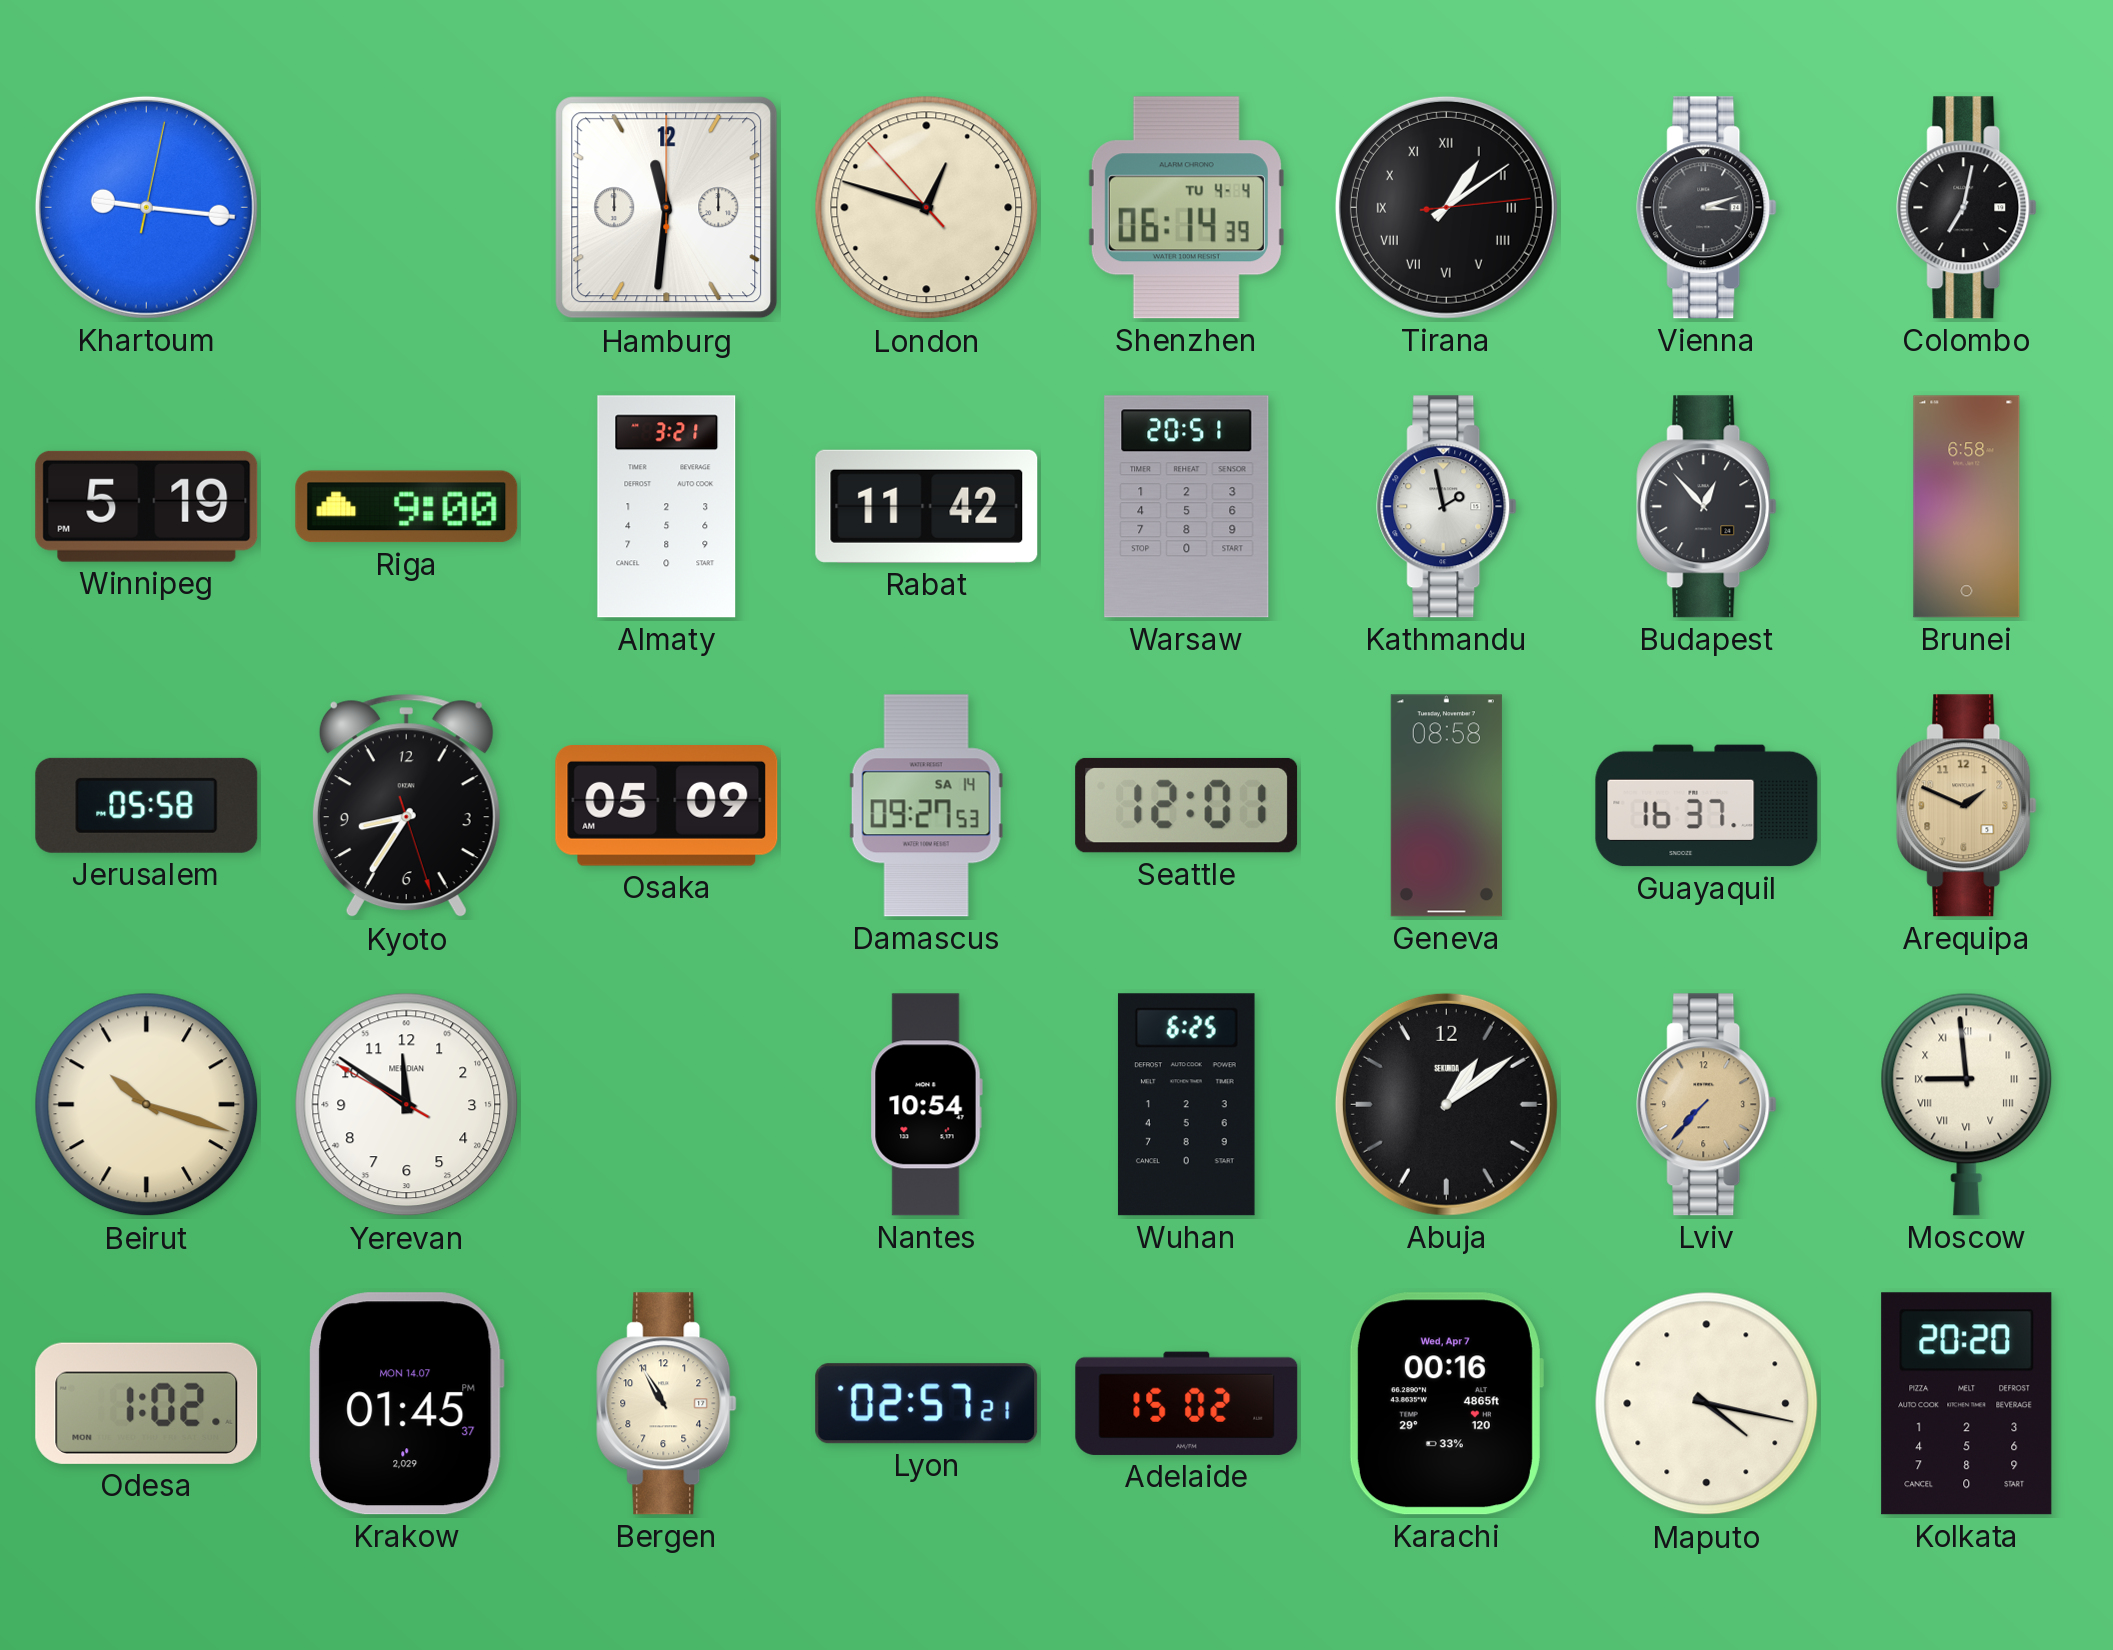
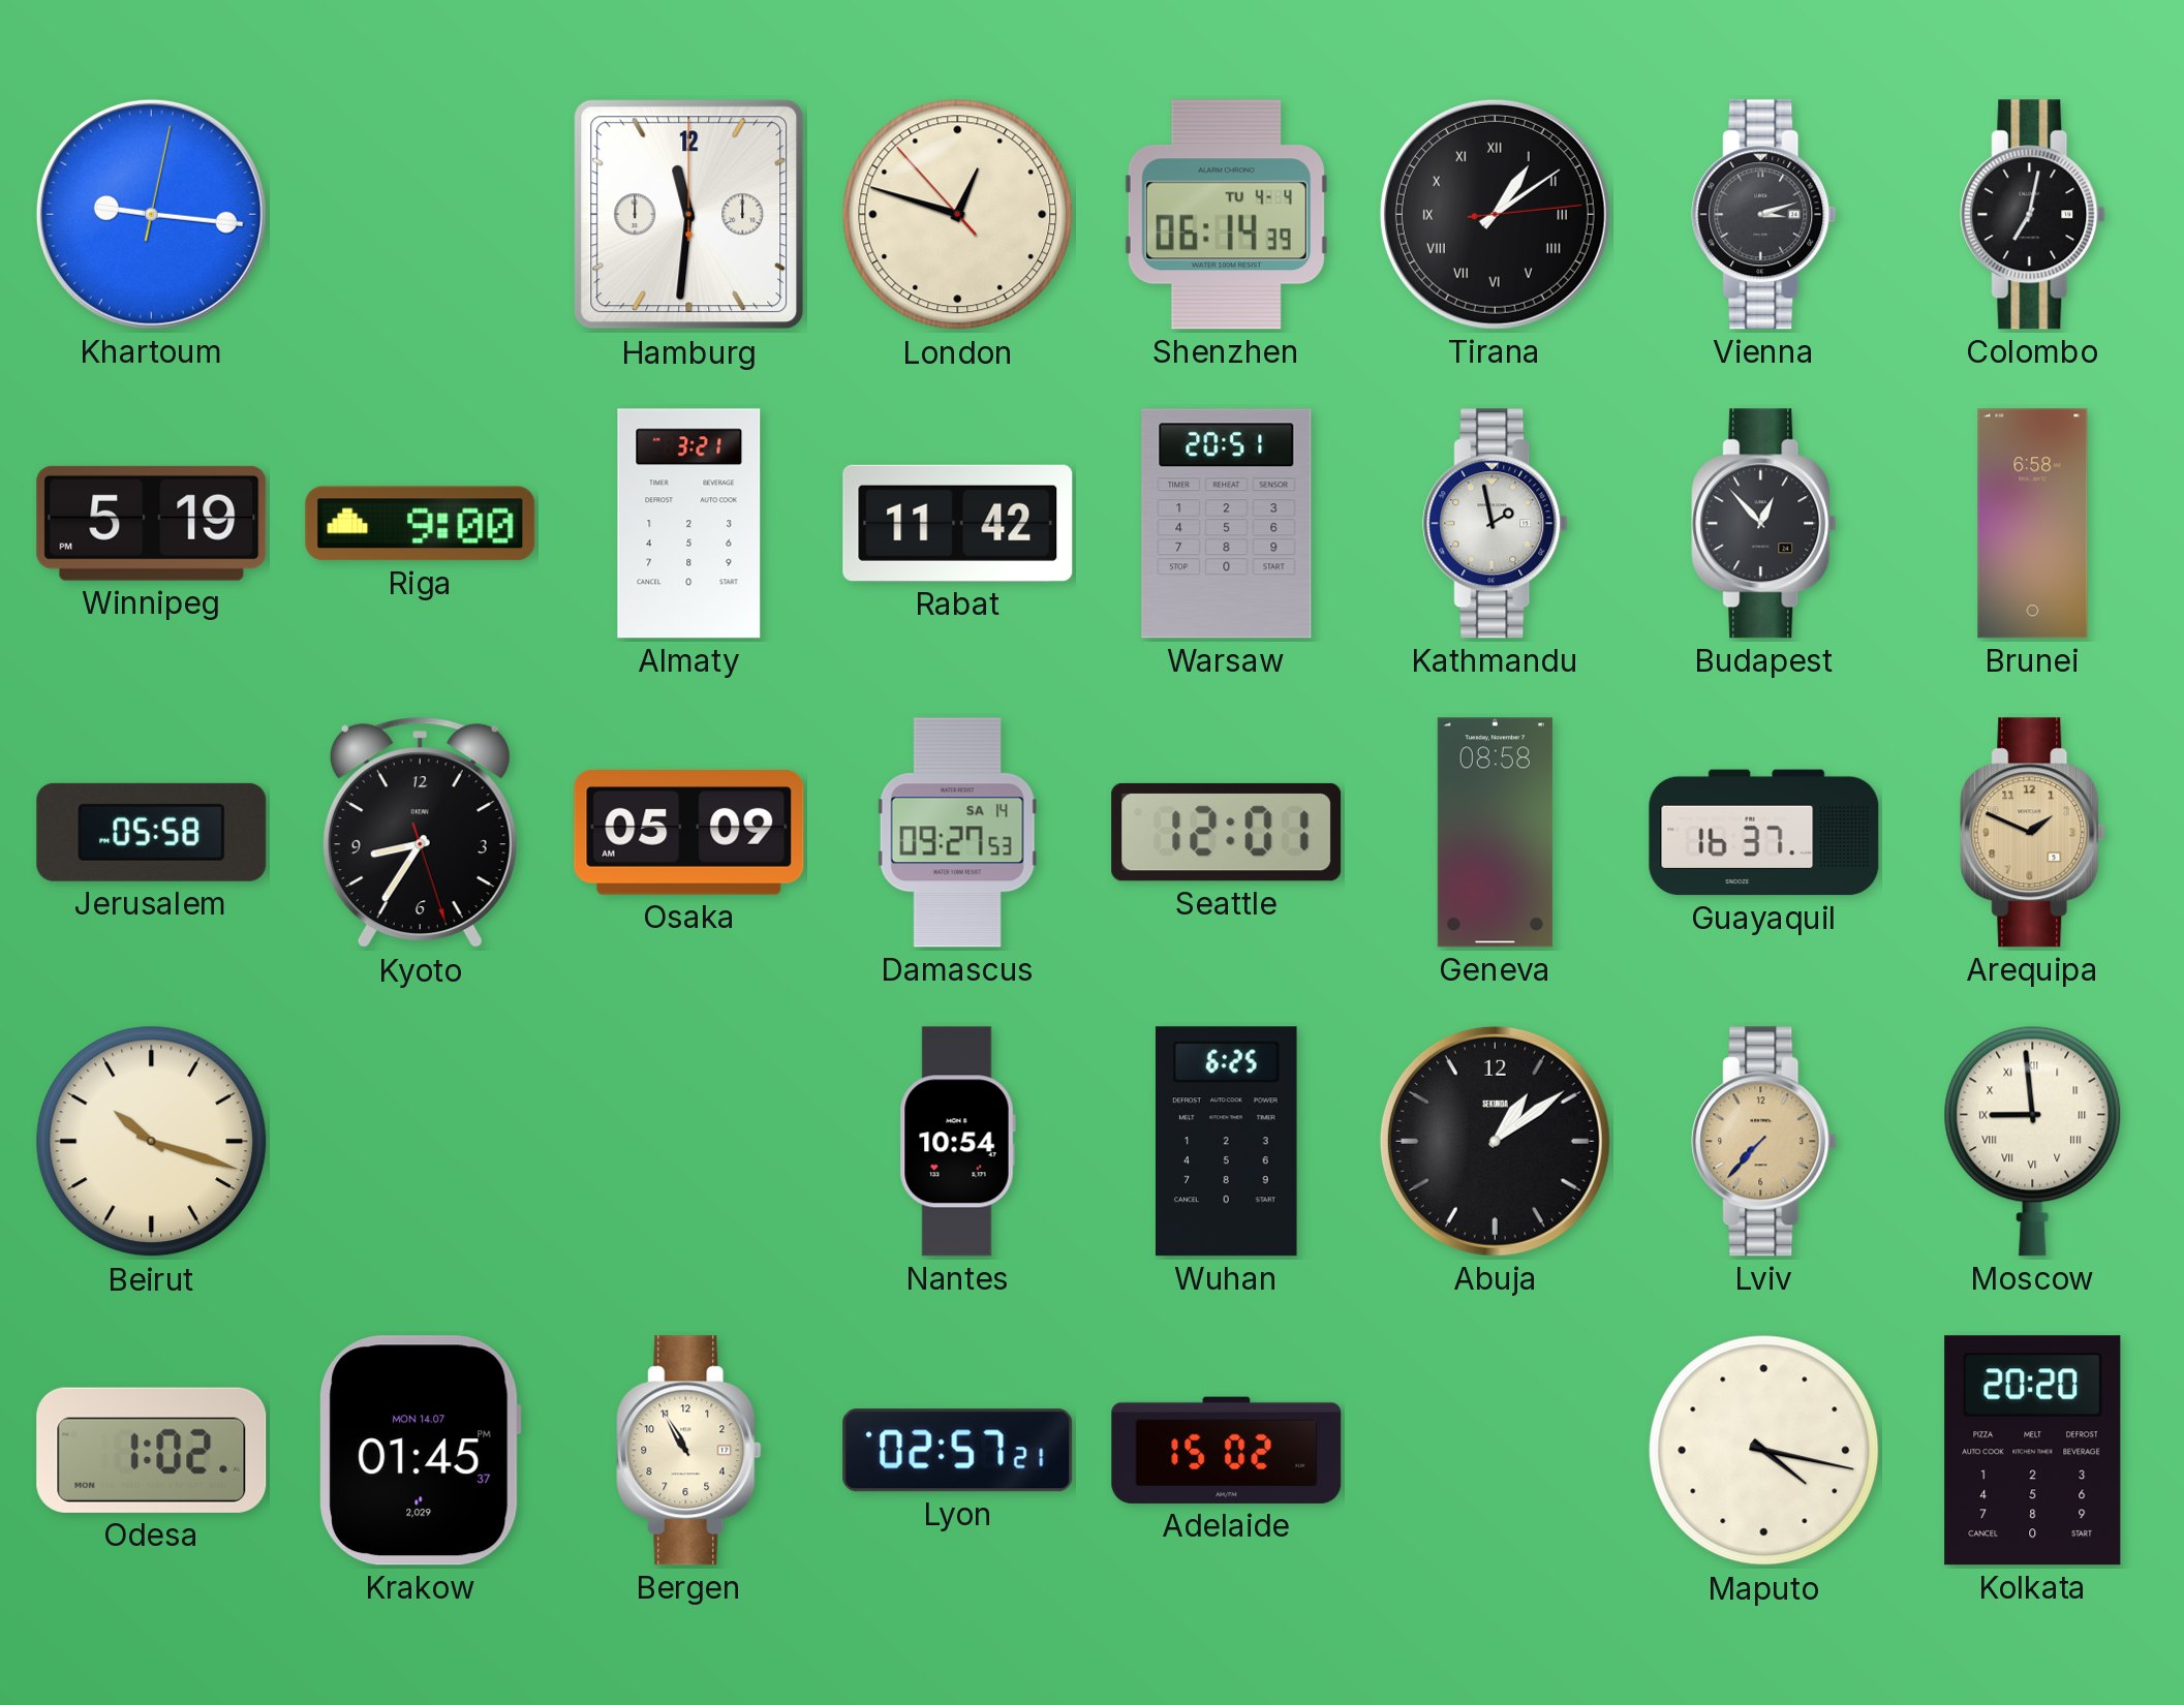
Yerevan: 11:50 -> none (407, 1105)
Karachi: 00:16 -> none (1446, 1404)
